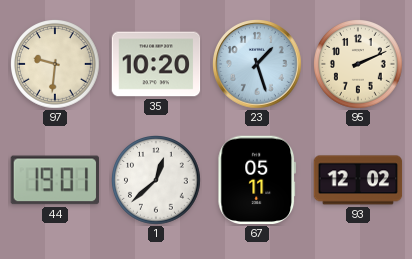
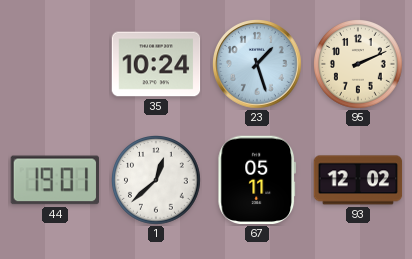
97: 9:31 -> none (56, 65)
35: 10:20 -> 10:24 (156, 64)
